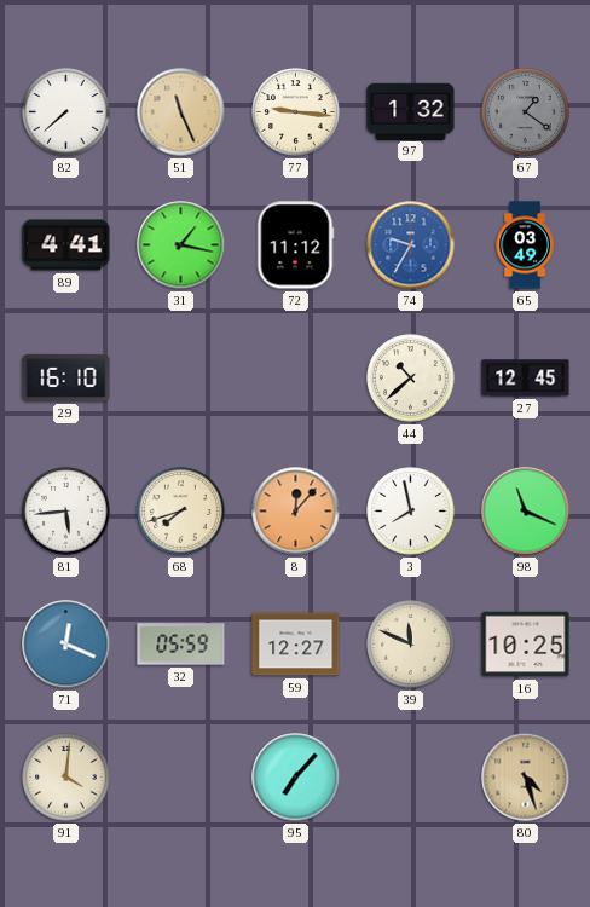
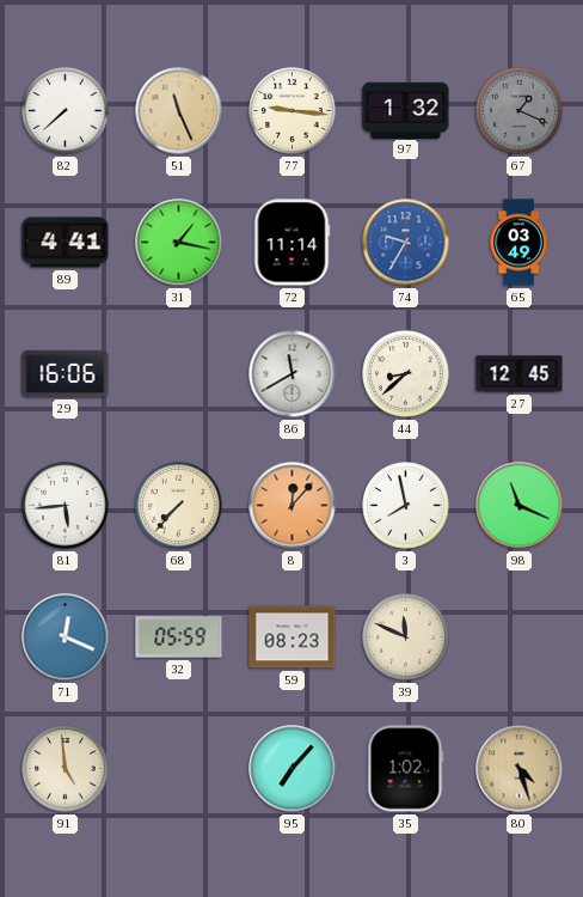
67: 1:21 -> 1:19 (520, 111)
72: 11:12 -> 11:14 (291, 243)
29: 16:10 -> 16:06 (66, 373)
86: none -> 11:40 (293, 374)
44: 10:38 -> 8:38 (406, 374)
68: 7:42 -> 7:37 (179, 506)
59: 12:27 -> 08:23 (293, 637)
16: 10:25 -> none (526, 645)
91: 4:01 -> 4:59 (66, 769)
35: none -> 1:02 (406, 769)
